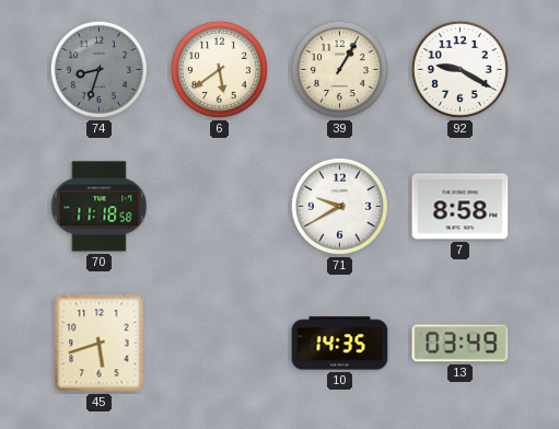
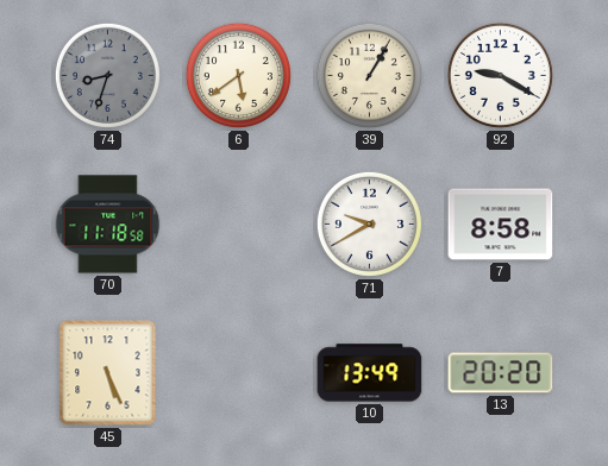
45: 5:42 -> 5:26 (108, 373)
10: 14:35 -> 13:49 (370, 373)
13: 03:49 -> 20:20 (501, 373)
